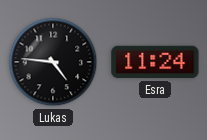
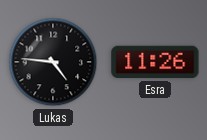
Esra: 11:24 -> 11:26 (155, 62)
